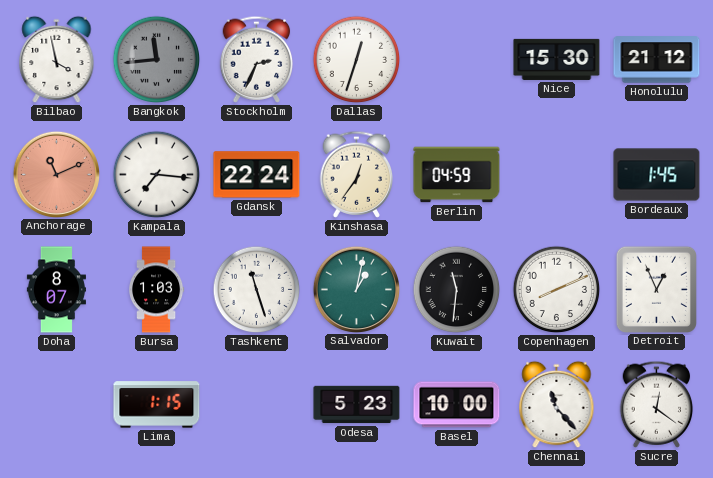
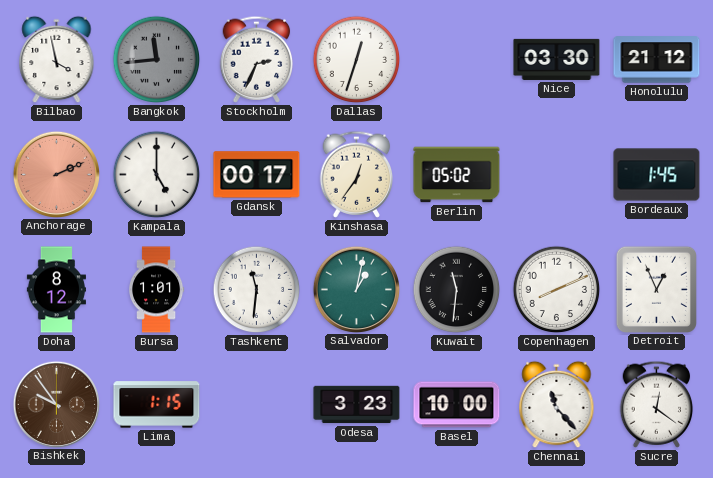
Nice: 15:30 -> 03:30 (557, 59)
Anchorage: 11:11 -> 2:11 (56, 174)
Kampala: 7:16 -> 5:00 (157, 175)
Gdansk: 22:24 -> 00:17 (257, 175)
Berlin: 04:59 -> 05:02 (457, 175)
Doha: 8:07 -> 8:12 (56, 290)
Bursa: 1:03 -> 1:01 (157, 290)
Tashkent: 11:27 -> 11:31 (257, 290)
Bishkek: none -> 9:54 (56, 404)
Odesa: 5:23 -> 3:23 (357, 405)
